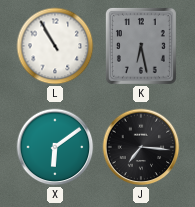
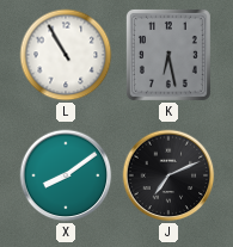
X: 6:09 -> 8:09 (66, 175)
J: 7:16 -> 7:11 (168, 175)
